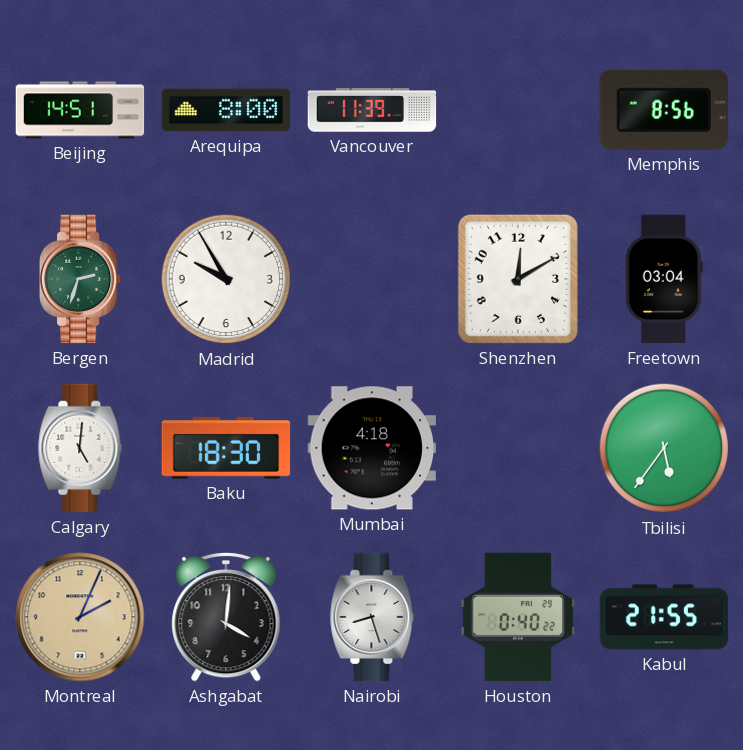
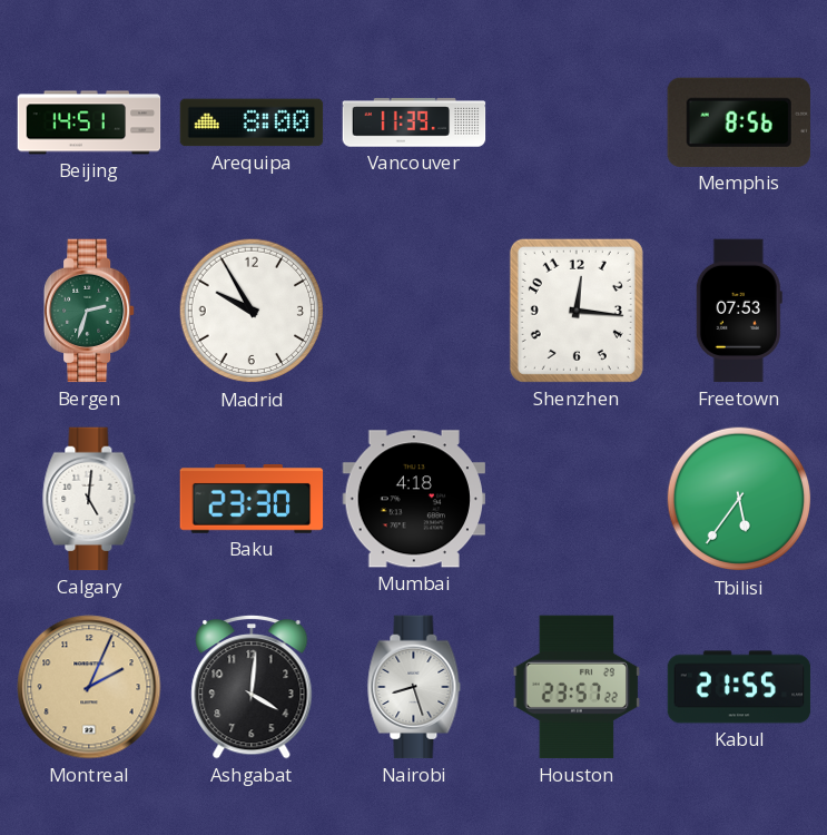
Shenzhen: 12:10 -> 12:16 (577, 311)
Freetown: 03:04 -> 07:53 (739, 311)
Baku: 18:30 -> 23:30 (252, 500)
Houston: 0:40 -> 23:57 (577, 687)
